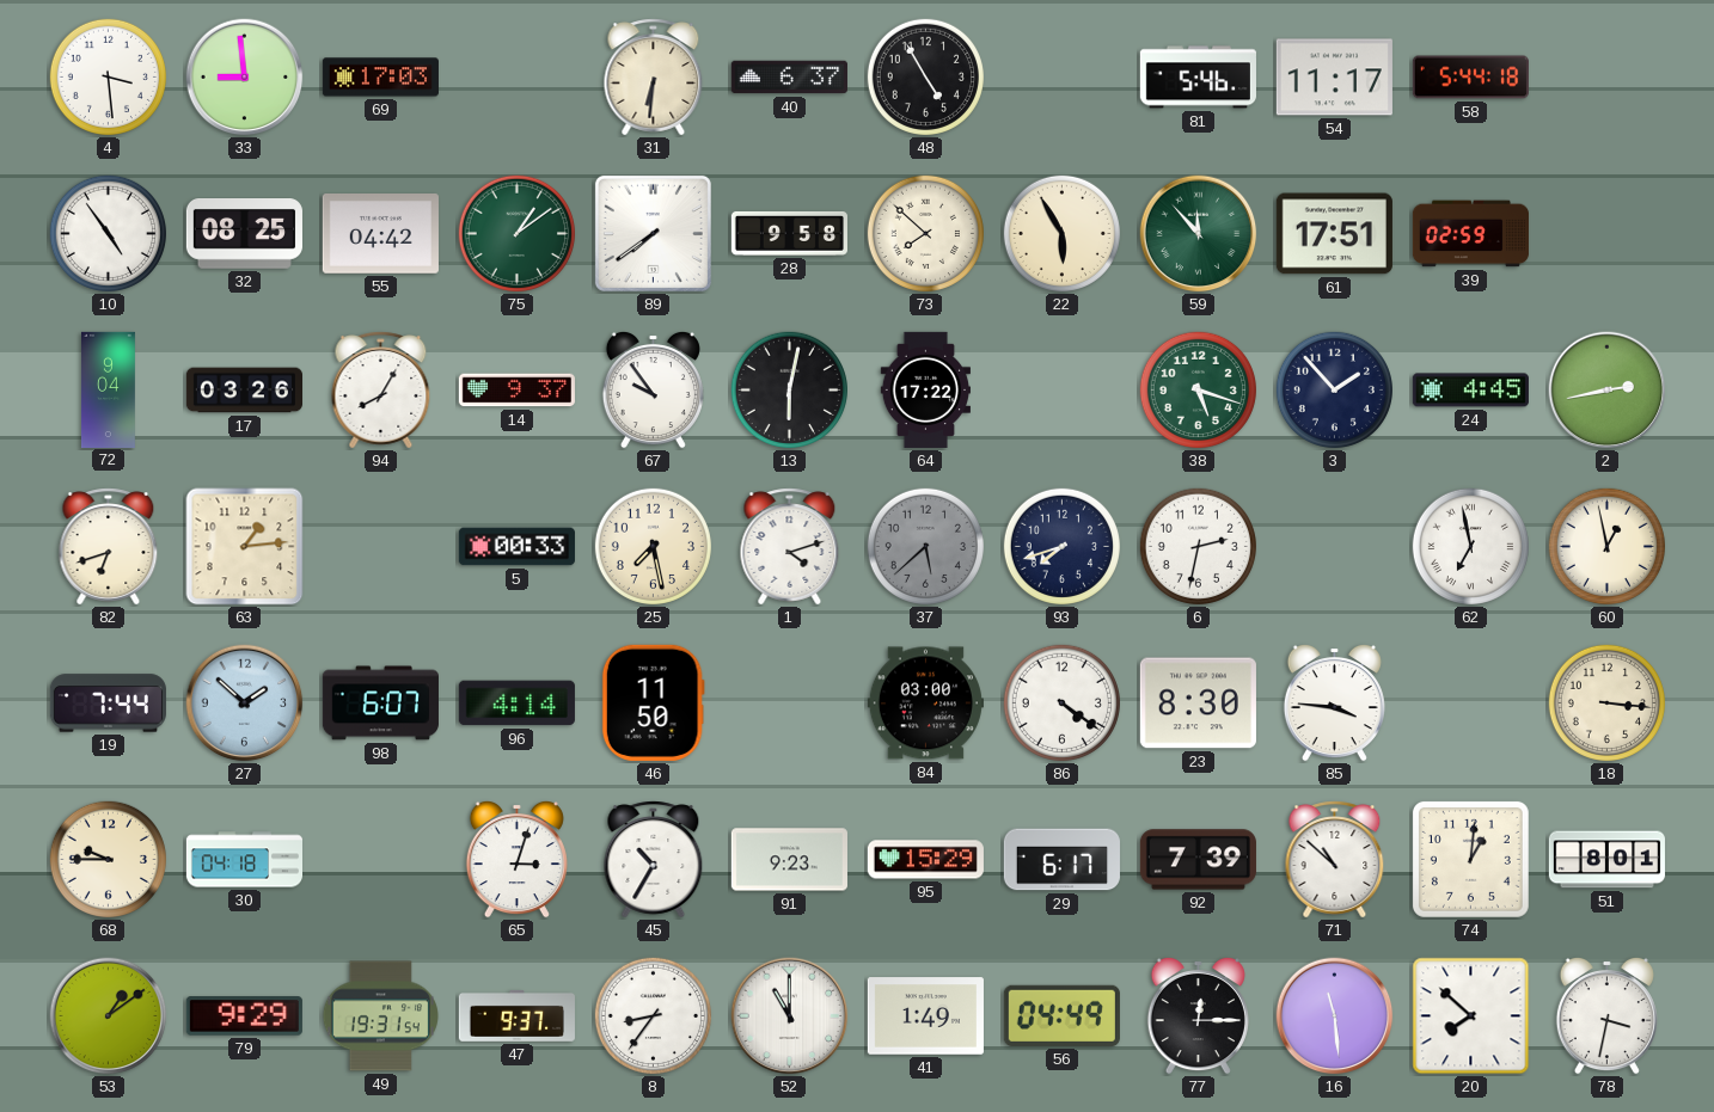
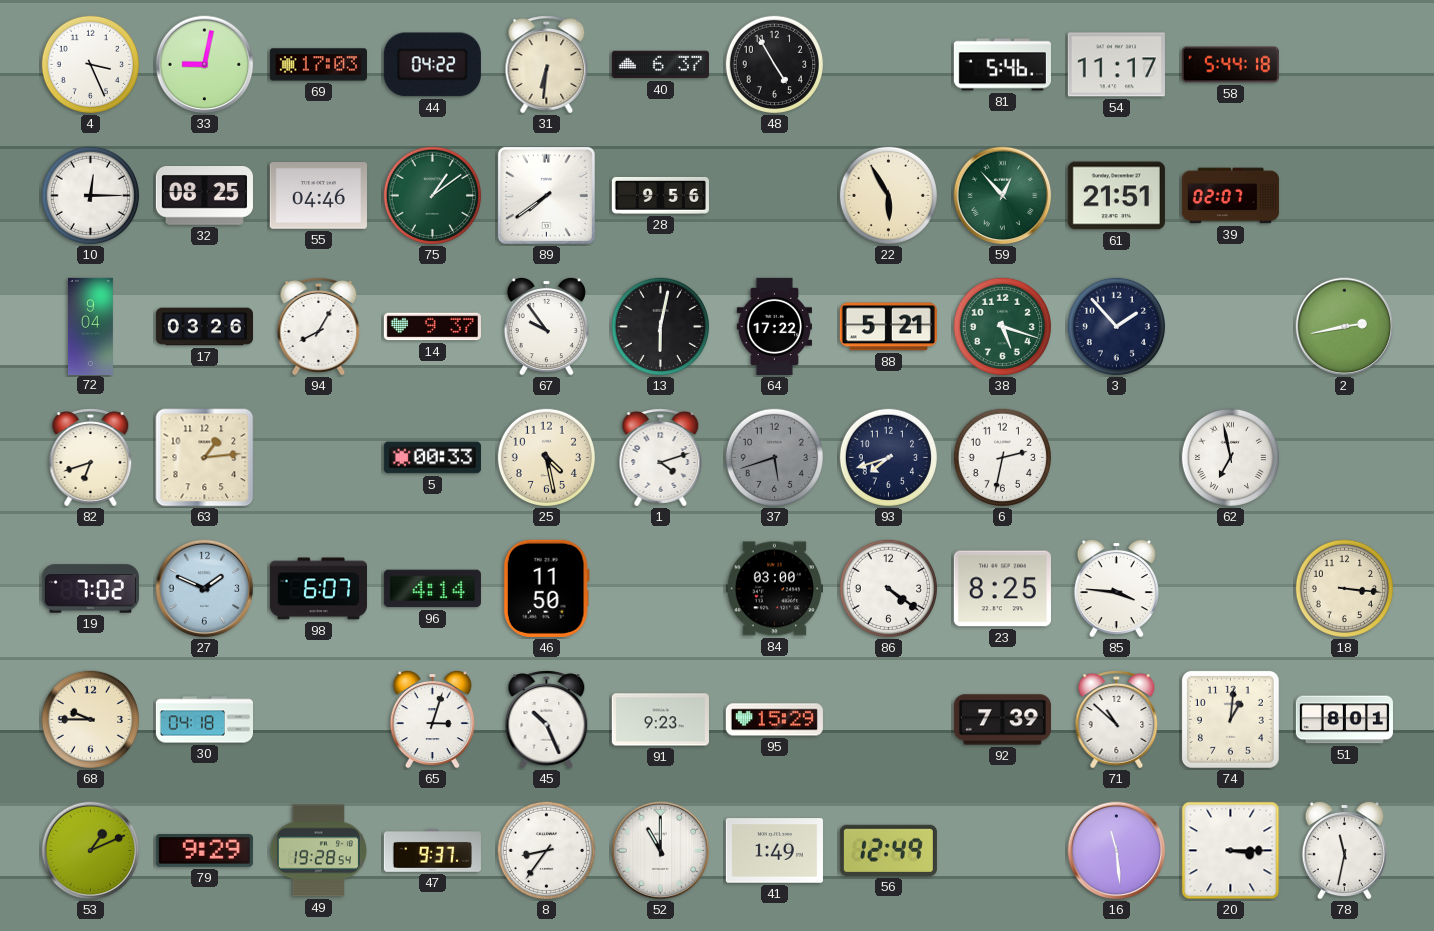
4: 3:29 -> 3:26 (90, 64)
33: 8:59 -> 9:02 (205, 65)
44: none -> 04:22 (432, 65)
10: 4:54 -> 12:15 (90, 195)
55: 04:42 -> 04:46 (318, 196)
28: 9:58 -> 9:56 (660, 195)
73: 7:52 -> none (925, 233)
59: 11:53 -> 12:53 (1003, 196)
61: 17:51 -> 21:51 (1116, 196)
39: 02:59 -> 02:07 (1230, 196)
88: none -> 5:21 (888, 327)
24: 4:45 -> none (1470, 391)
25: 7:28 -> 4:28 (546, 457)
37: 5:38 -> 5:42 (774, 457)
60: 12:58 -> none (1606, 546)
19: 7:44 -> 7:02 (90, 589)
27: 1:52 -> 1:49 (205, 589)
23: 8:30 -> 8:25 (1002, 589)
45: 10:35 -> 10:26 (547, 720)
29: 6:17 -> none (1061, 860)
53: 1:09 -> 1:11 (91, 851)
49: 19:31 -> 19:28 (318, 851)
56: 04:49 -> 12:49 (888, 850)
77: 12:15 -> none (1198, 1015)
20: 7:52 -> 3:15 (1231, 851)
78: 3:32 -> 11:32 (1344, 850)
